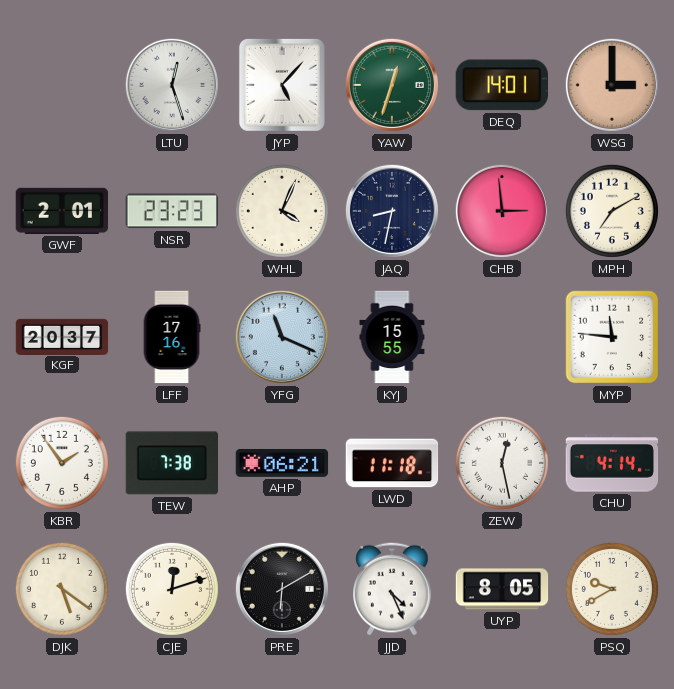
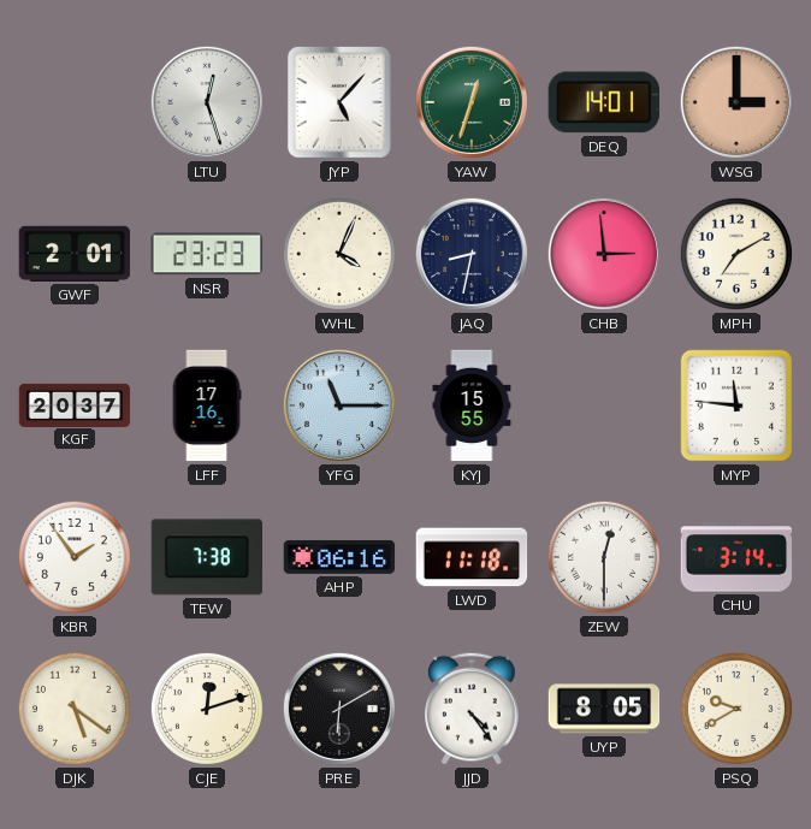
YFG: 11:19 -> 11:15 (339, 405)
AHP: 06:21 -> 06:16 (339, 557)
ZEW: 12:28 -> 12:30 (604, 557)
CHU: 4:14 -> 3:14 (736, 557)
JJD: 4:26 -> 4:24 (472, 709)
